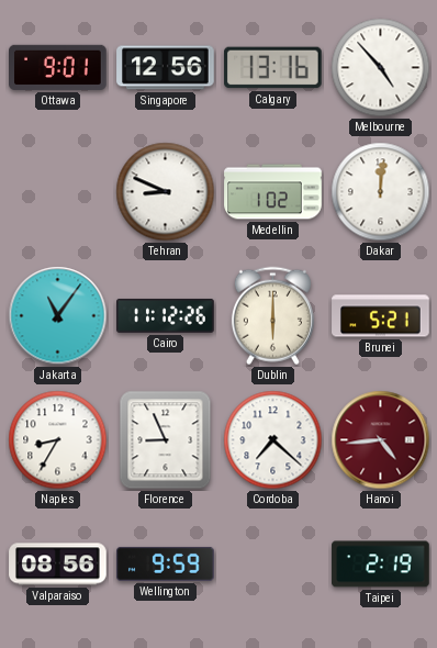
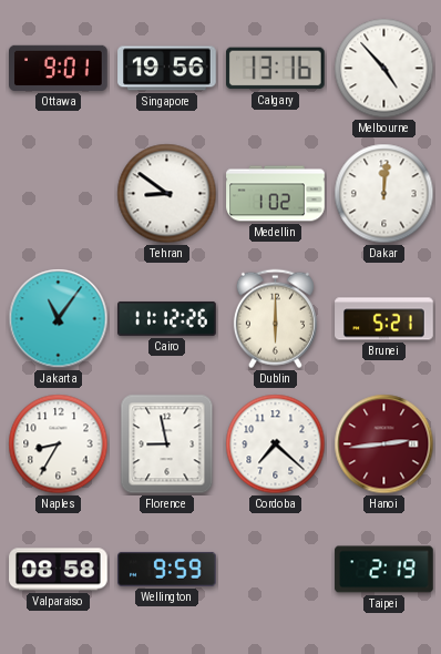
Singapore: 12:56 -> 19:56 (167, 69)
Tehran: 8:49 -> 8:51 (167, 194)
Florence: 8:56 -> 8:58 (167, 444)
Hanoi: 4:44 -> 2:44 (384, 444)
Valparaiso: 08:56 -> 08:58 (59, 570)
